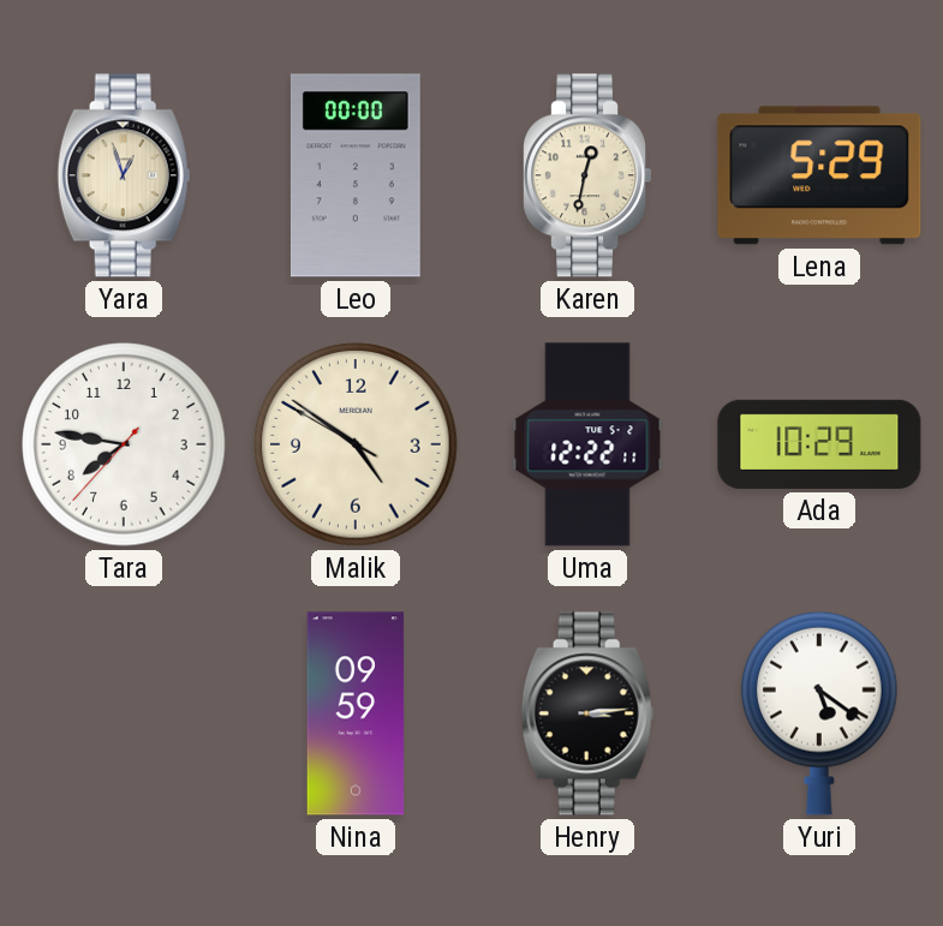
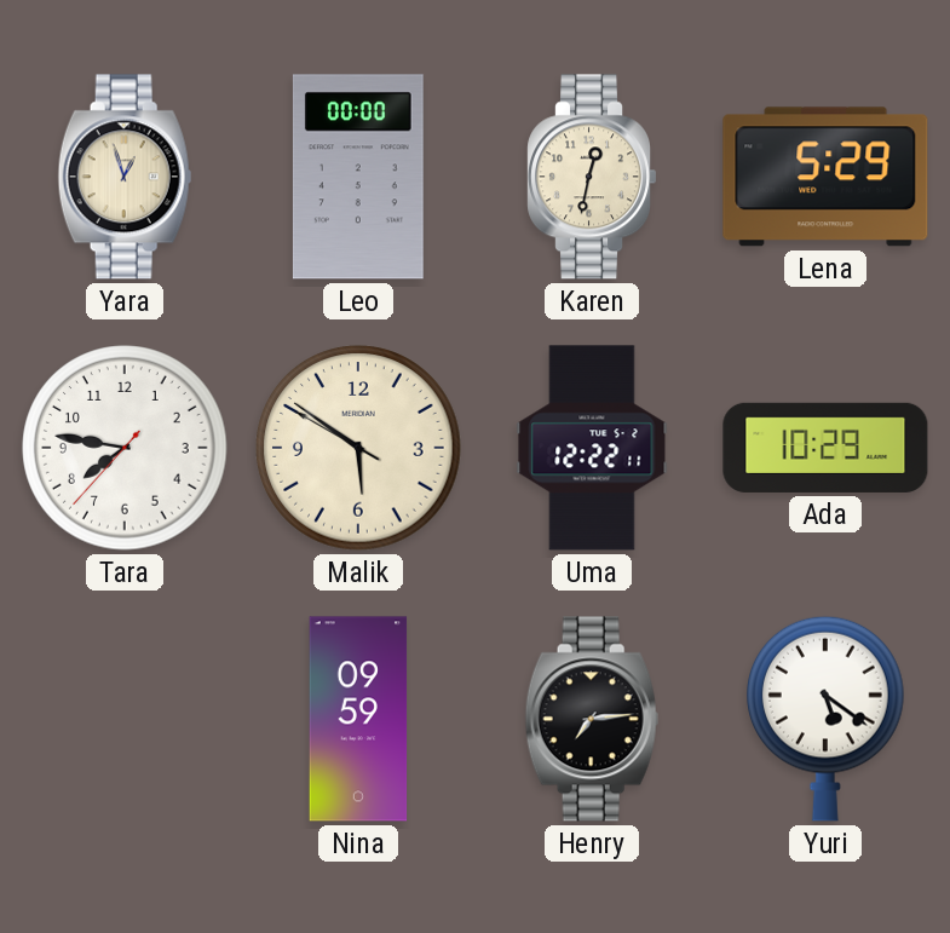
Malik: 4:50 -> 5:50 (358, 448)
Henry: 3:14 -> 7:14 (592, 719)
